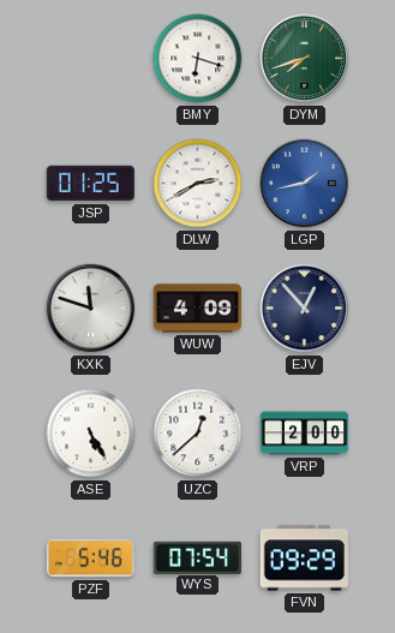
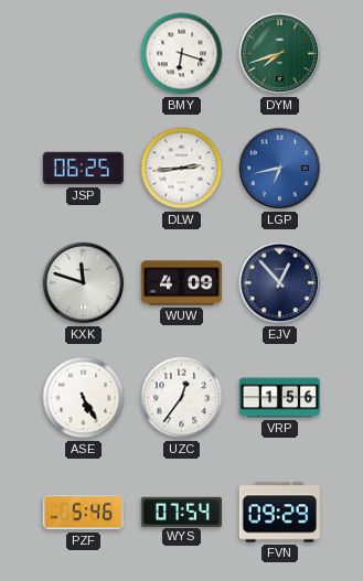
JSP: 01:25 -> 06:25 (83, 169)
DLW: 2:40 -> 2:44 (182, 169)
LGP: 1:43 -> 6:43 (280, 169)
UZC: 12:38 -> 12:36 (182, 398)
VRP: 2:00 -> 1:56 (279, 398)
